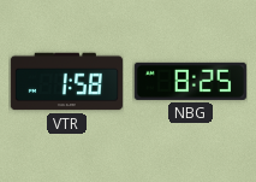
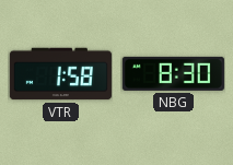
NBG: 8:25 -> 8:30 (173, 73)
